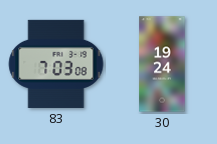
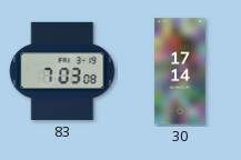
30: 19:24 -> 17:14 (180, 71)
